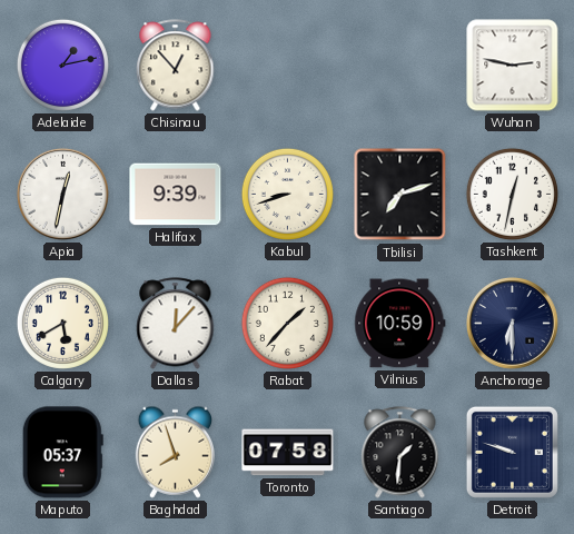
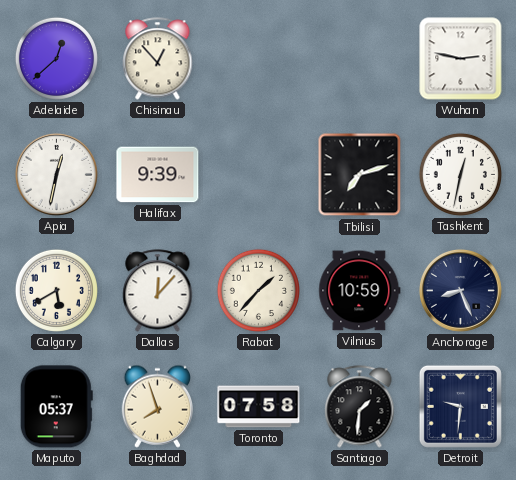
Adelaide: 1:13 -> 12:38 (56, 58)
Kabul: 8:42 -> none (287, 194)
Anchorage: 6:30 -> 8:26 (460, 290)
Detroit: 9:48 -> 9:31 (460, 406)
